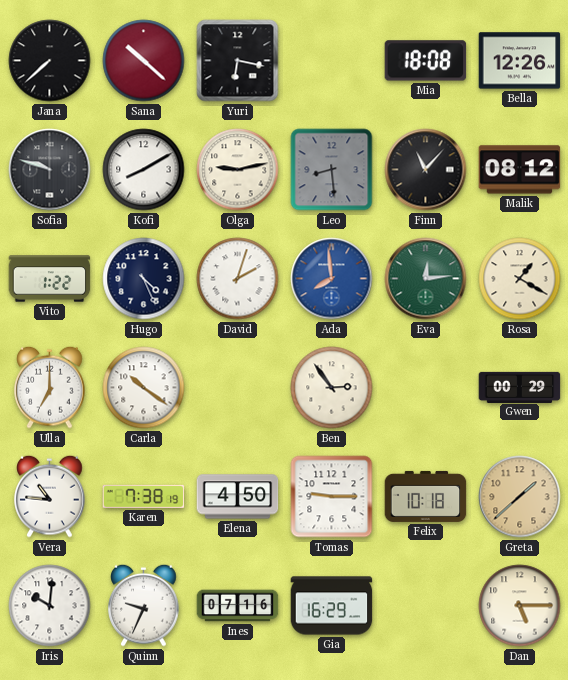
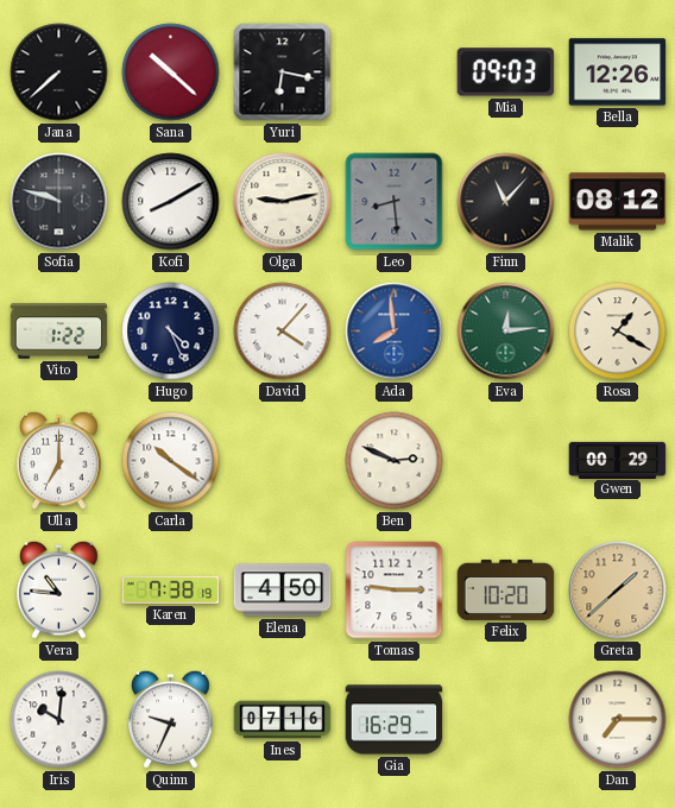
Mia: 18:08 -> 09:03 (506, 72)
David: 2:03 -> 4:07 (283, 332)
Ben: 2:54 -> 2:49 (395, 461)
Felix: 10:18 -> 10:20 (506, 589)
Dan: 5:15 -> 7:15 (618, 720)
